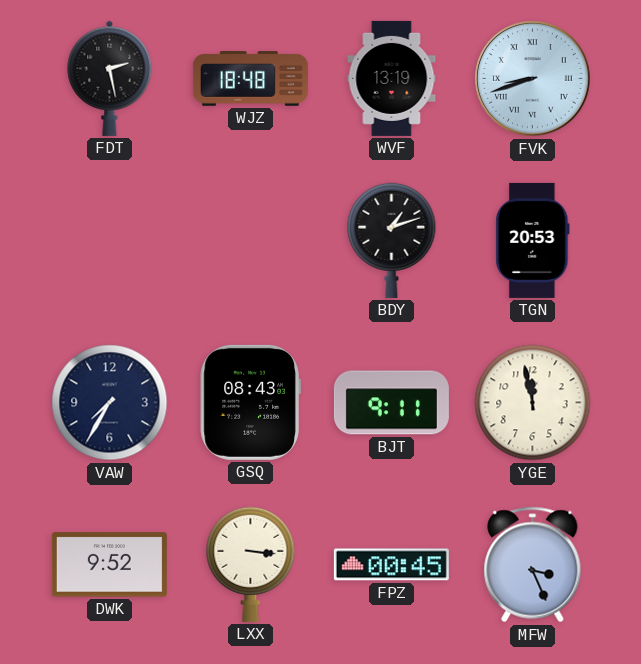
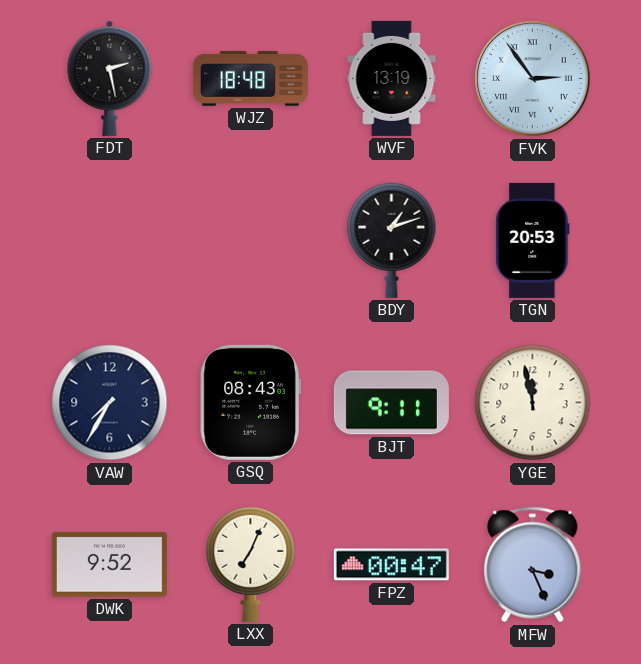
FVK: 8:42 -> 2:54 (533, 79)
LXX: 3:16 -> 7:04 (251, 564)
FPZ: 00:45 -> 00:47 (391, 565)
